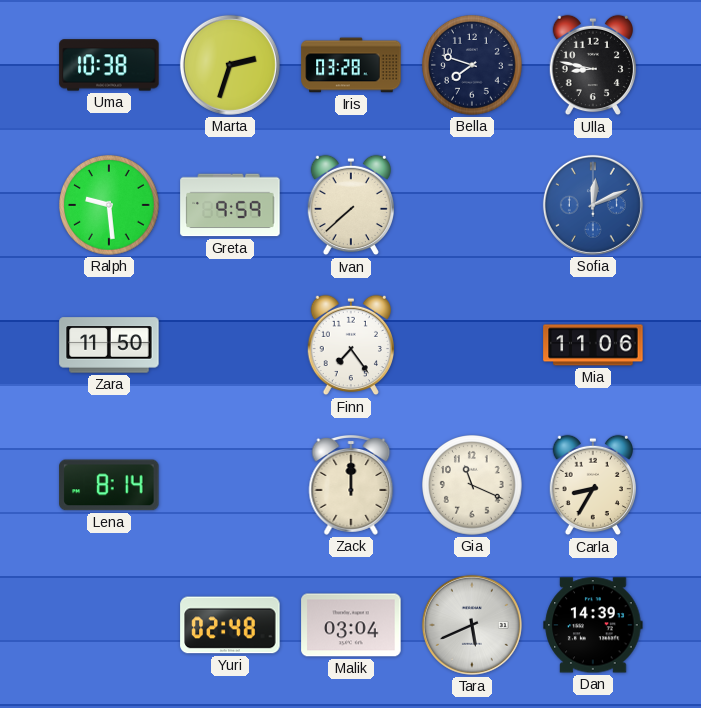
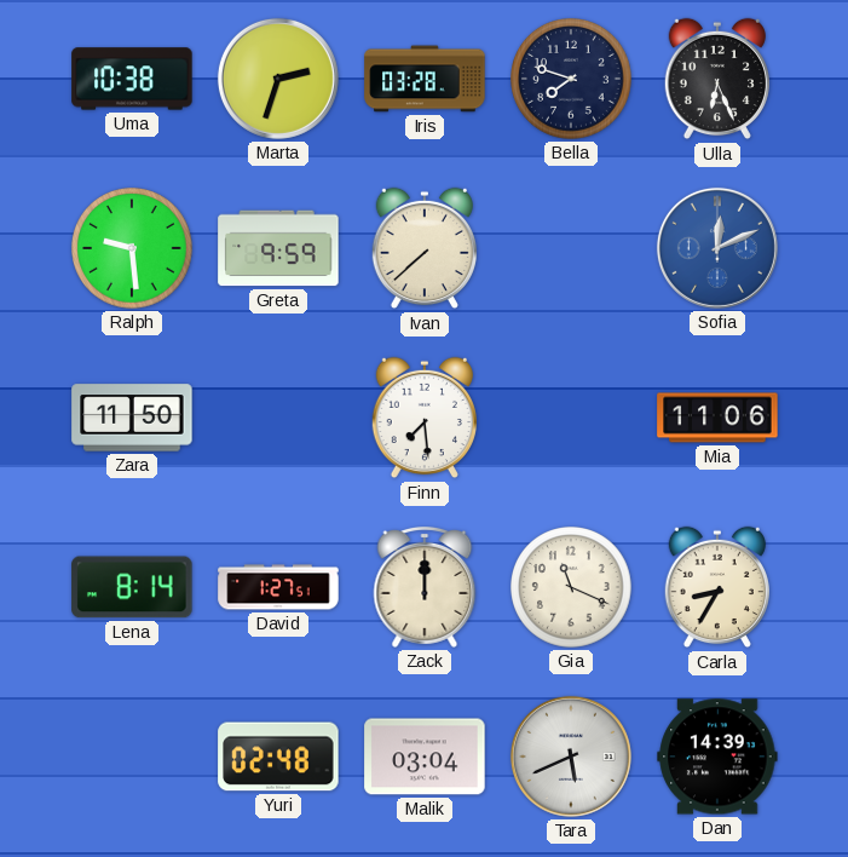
Ulla: 8:47 -> 6:26 (716, 79)
Finn: 7:24 -> 7:29 (423, 418)
David: none -> 1:27 (278, 587)
